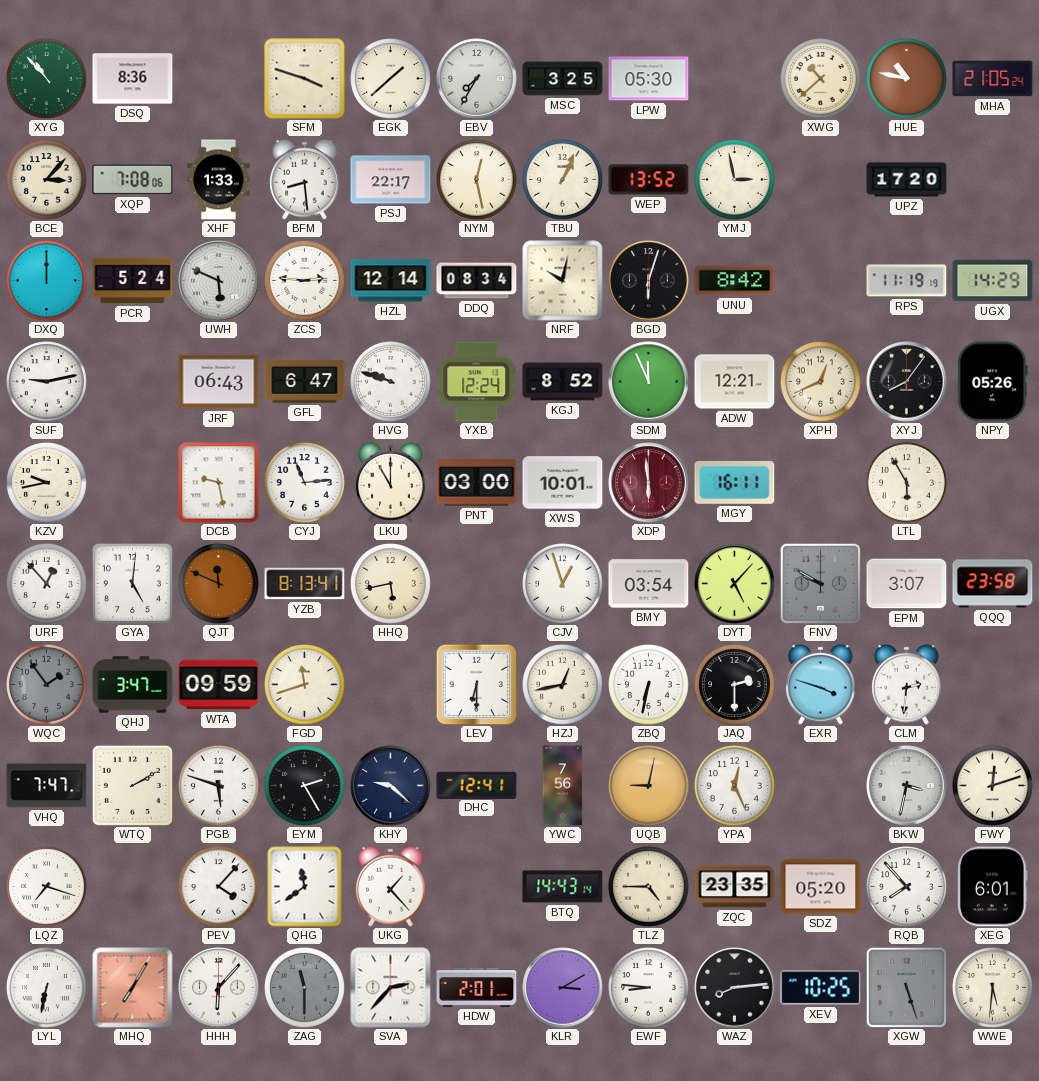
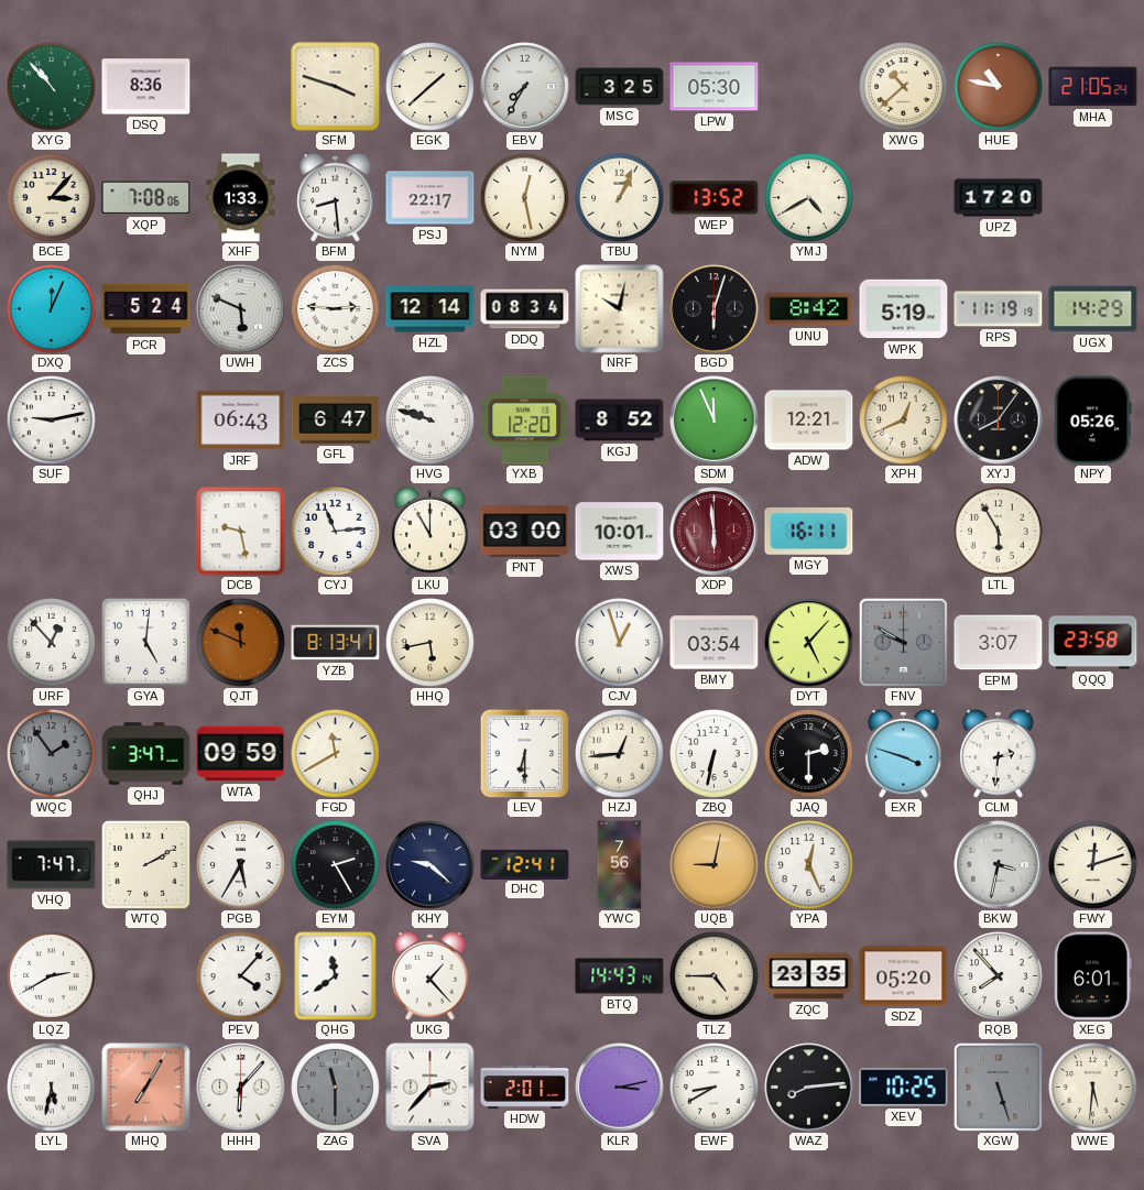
YMJ: 2:58 -> 4:40 (809, 198)
DXQ: 12:00 -> 12:04 (52, 309)
WPK: none -> 5:19 (904, 309)
YXB: 12:24 -> 12:20 (525, 421)
KZV: 9:43 -> none (47, 483)
FGD: 11:42 -> 11:40 (336, 754)
HZJ: 12:43 -> 12:44 (620, 754)
PGB: 5:48 -> 5:35 (241, 865)
LQZ: 7:18 -> 2:40 (52, 976)
LYL: 6:32 -> 5:32 (52, 1088)
KLR: 3:10 -> 3:13 (620, 1088)
EWF: 8:46 -> 8:40 (715, 1088)
